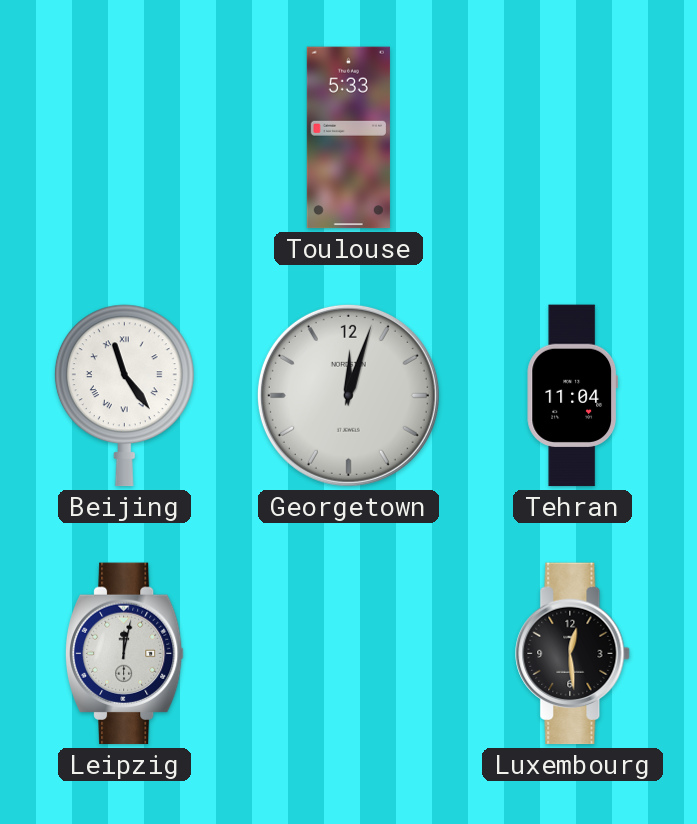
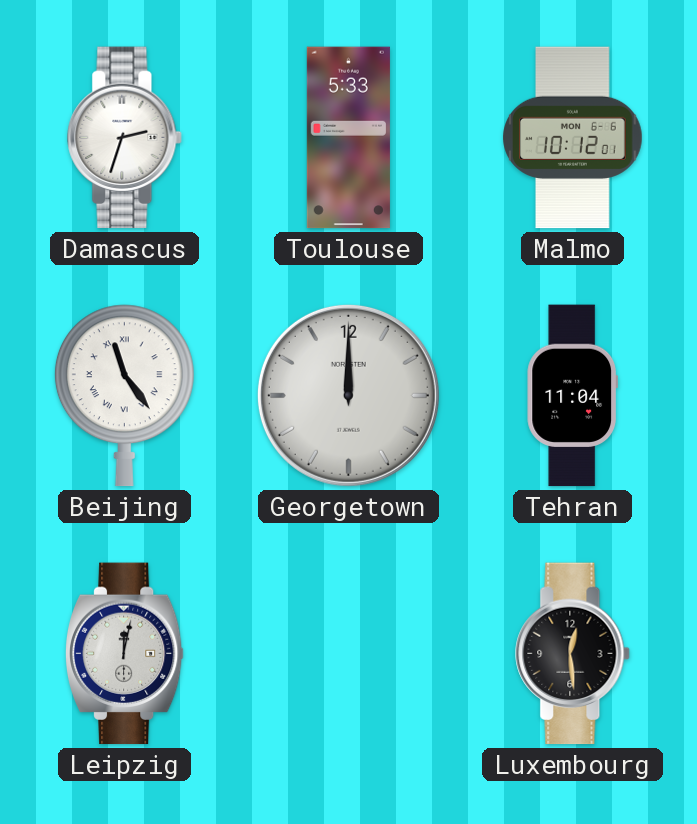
Damascus: none -> 2:33 (125, 138)
Malmo: none -> 10:12 (573, 138)
Georgetown: 12:03 -> 12:00 (348, 395)
